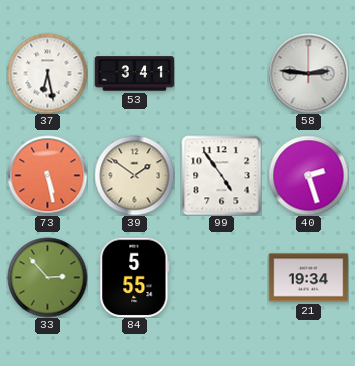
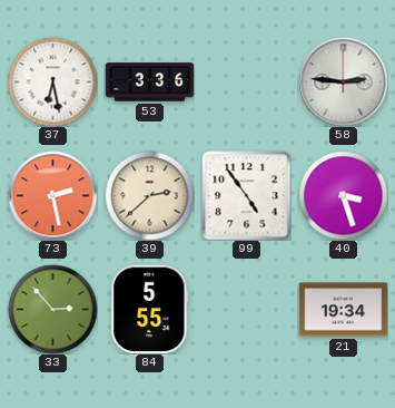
53: 3:41 -> 3:36 (149, 82)
73: 5:28 -> 2:28 (52, 195)
39: 1:51 -> 2:38 (149, 195)
40: 2:27 -> 3:27 (343, 195)
